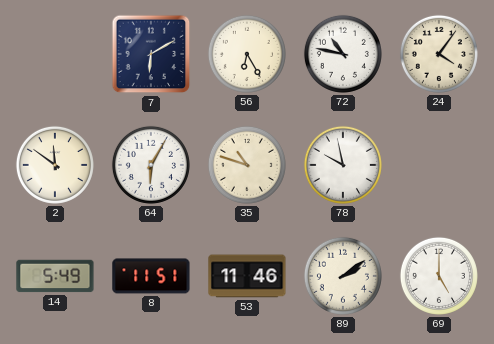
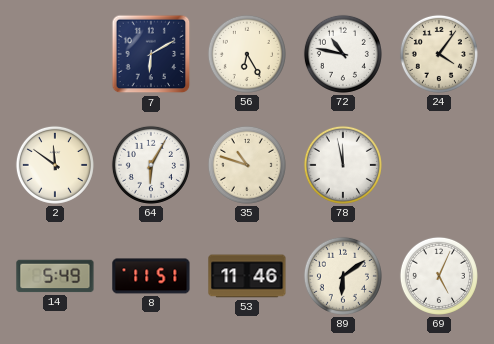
78: 9:58 -> 11:58 (343, 165)
89: 2:09 -> 6:09 (343, 276)
69: 5:00 -> 5:04 (439, 276)
